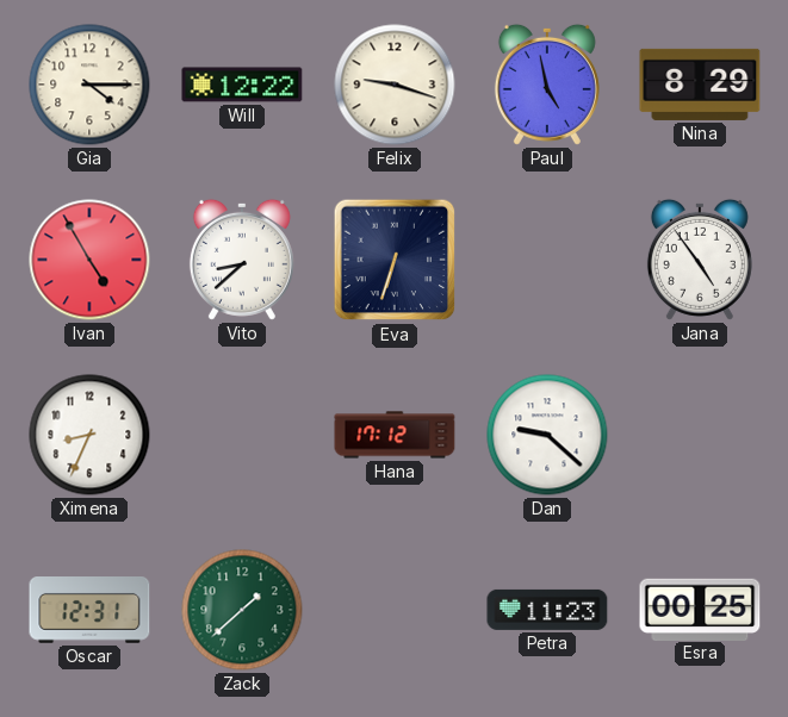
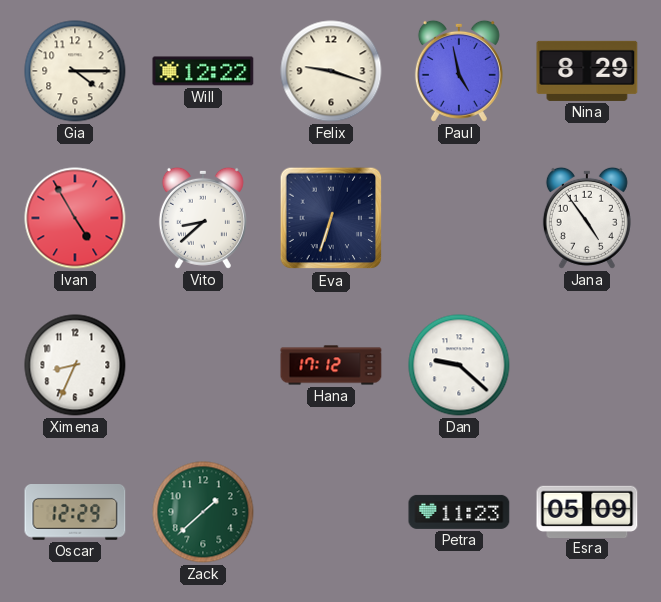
Oscar: 12:31 -> 12:29 (75, 513)
Esra: 00:25 -> 05:09 (587, 511)
